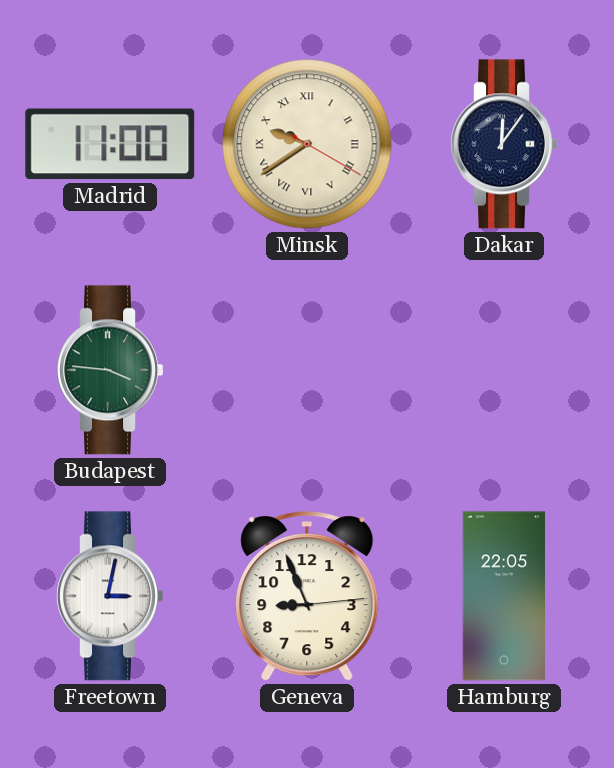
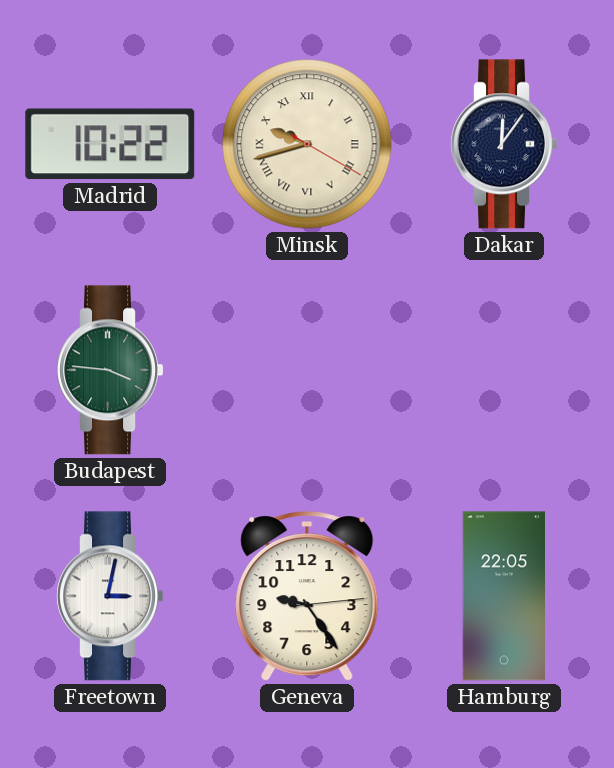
Madrid: 11:00 -> 10:22 (110, 144)
Minsk: 9:39 -> 9:42 (307, 144)
Geneva: 8:56 -> 9:24 (307, 597)
